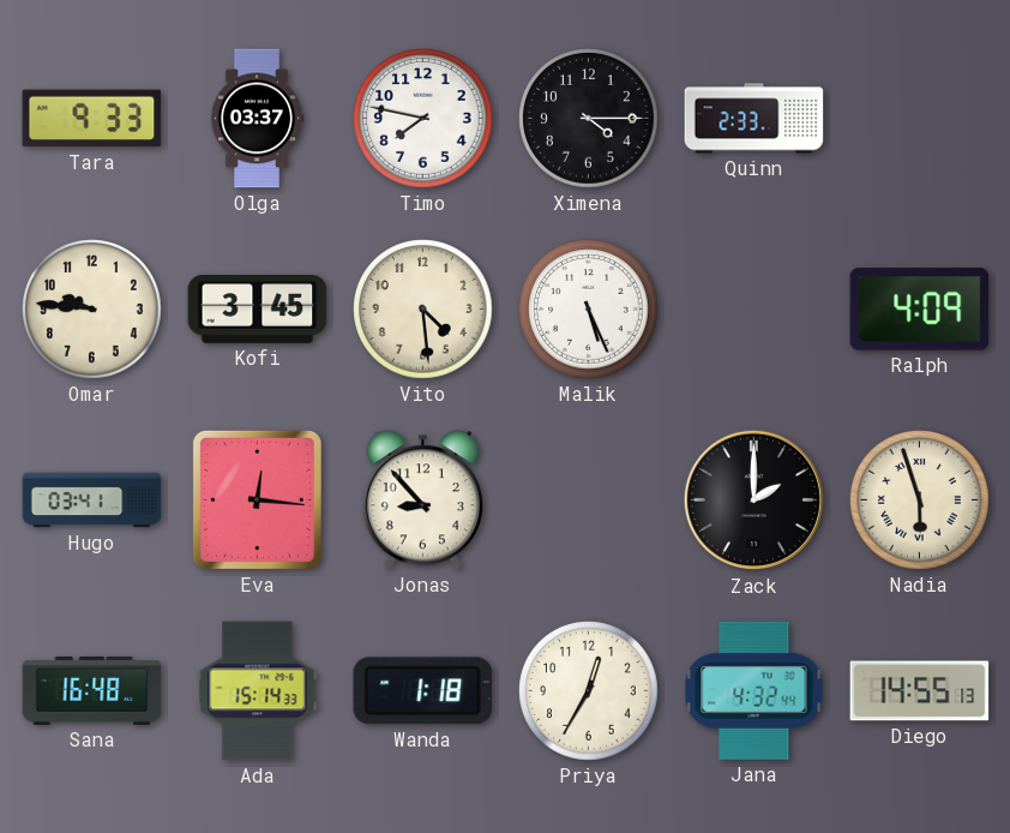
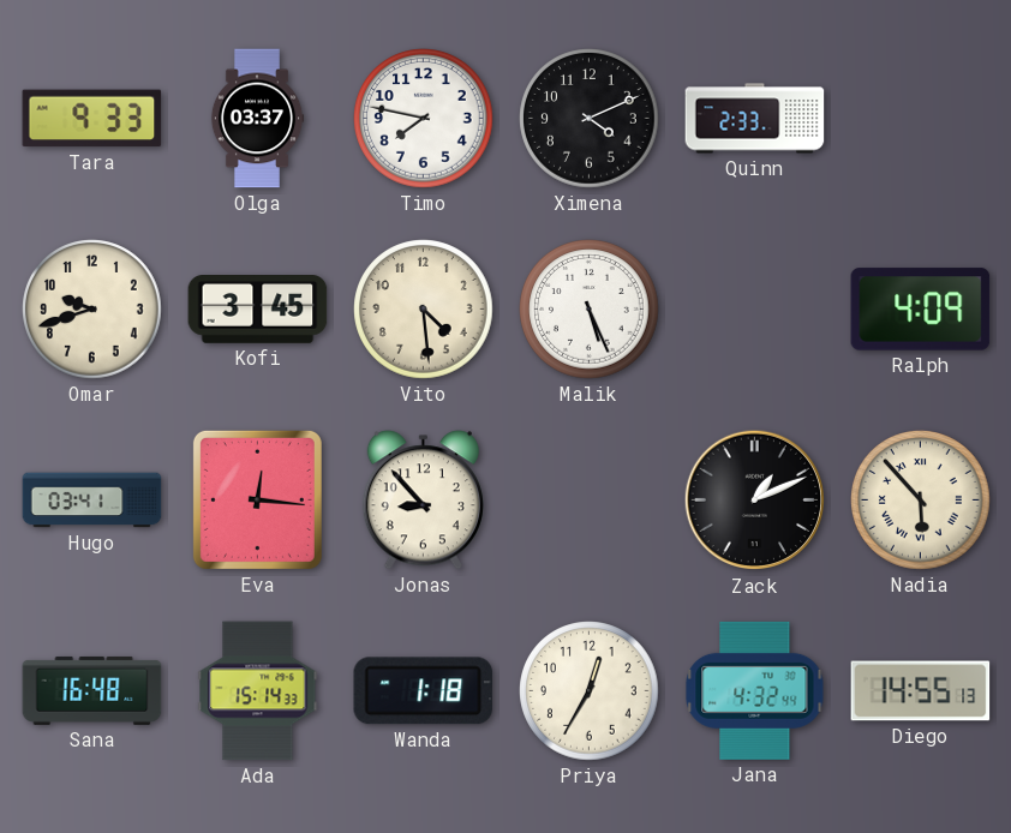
Ximena: 4:15 -> 4:11 (590, 119)
Omar: 9:46 -> 9:42 (92, 310)
Zack: 2:00 -> 1:11 (755, 501)
Nadia: 5:57 -> 5:53 (921, 501)
